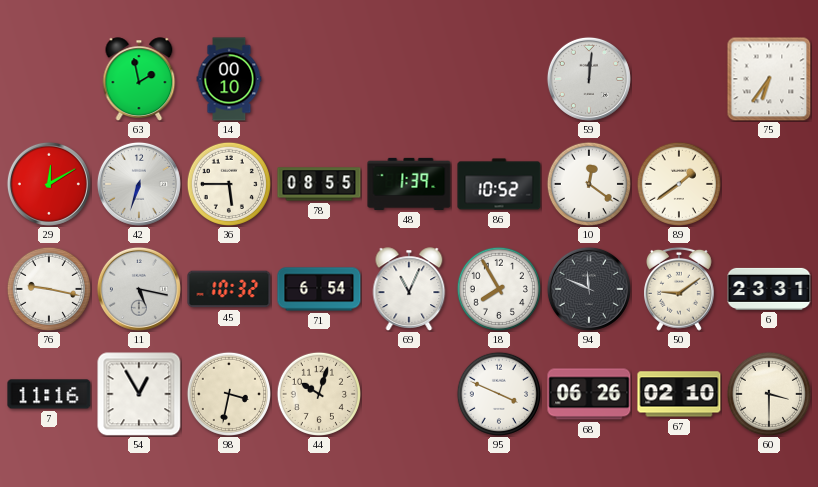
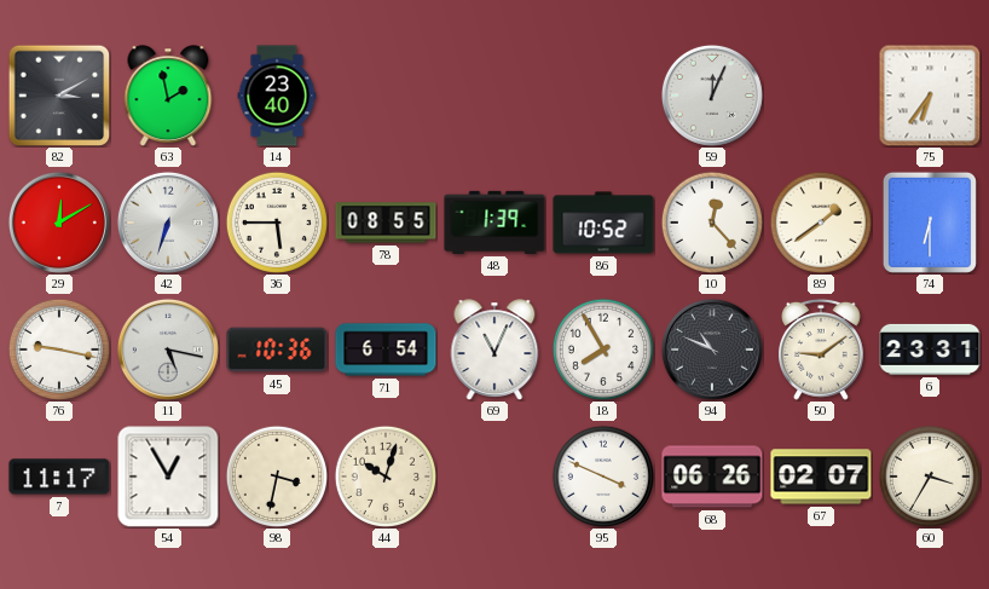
82: none -> 3:10 (59, 96)
14: 00:10 -> 23:40 (277, 96)
59: 12:01 -> 12:04 (712, 96)
10: 12:21 -> 12:23 (711, 221)
74: none -> 6:30 (930, 223)
45: 10:32 -> 10:36 (277, 350)
94: 11:49 -> 10:49 (712, 350)
7: 11:16 -> 11:17 (59, 477)
67: 02:10 -> 02:07 (821, 477)
60: 3:30 -> 3:35 (929, 475)
